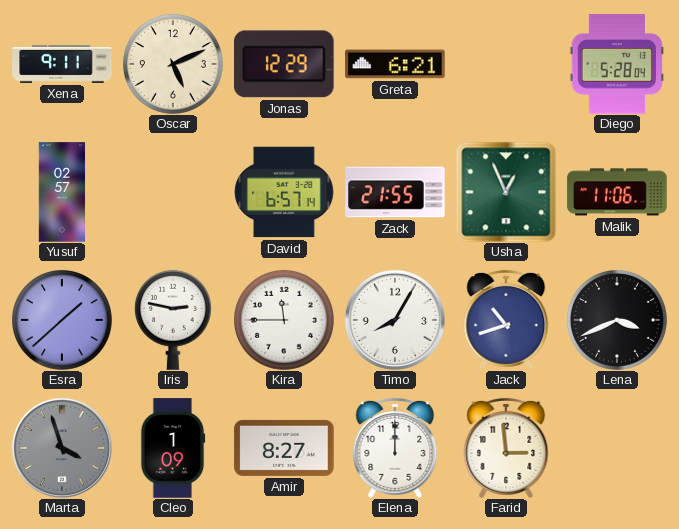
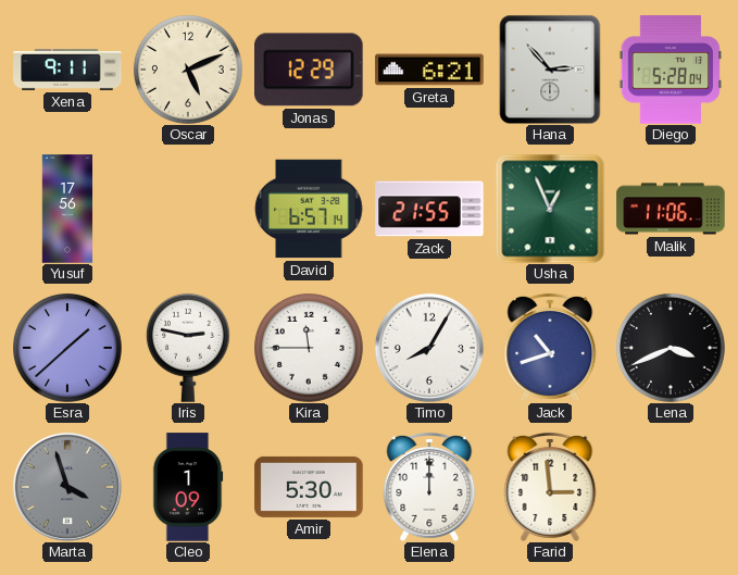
Hana: none -> 2:53 (550, 70)
Yusuf: 02:57 -> 17:56 (67, 209)
Amir: 8:27 -> 5:30 (309, 487)
